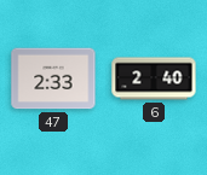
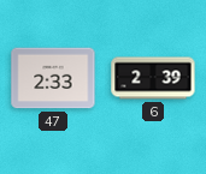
6: 2:40 -> 2:39 (153, 78)
